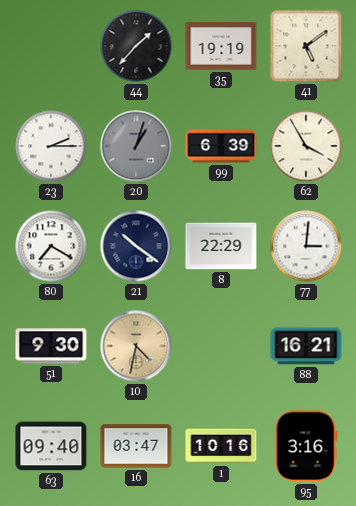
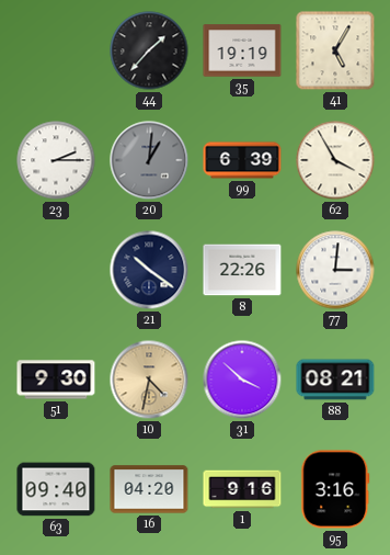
41: 5:09 -> 5:05 (335, 50)
20: 1:03 -> 1:01 (149, 160)
80: 7:20 -> none (51, 246)
8: 22:29 -> 22:26 (242, 270)
31: none -> 3:52 (242, 380)
88: 16:21 -> 08:21 (335, 380)
16: 03:47 -> 04:20 (149, 489)
1: 10:16 -> 9:16 (242, 489)
